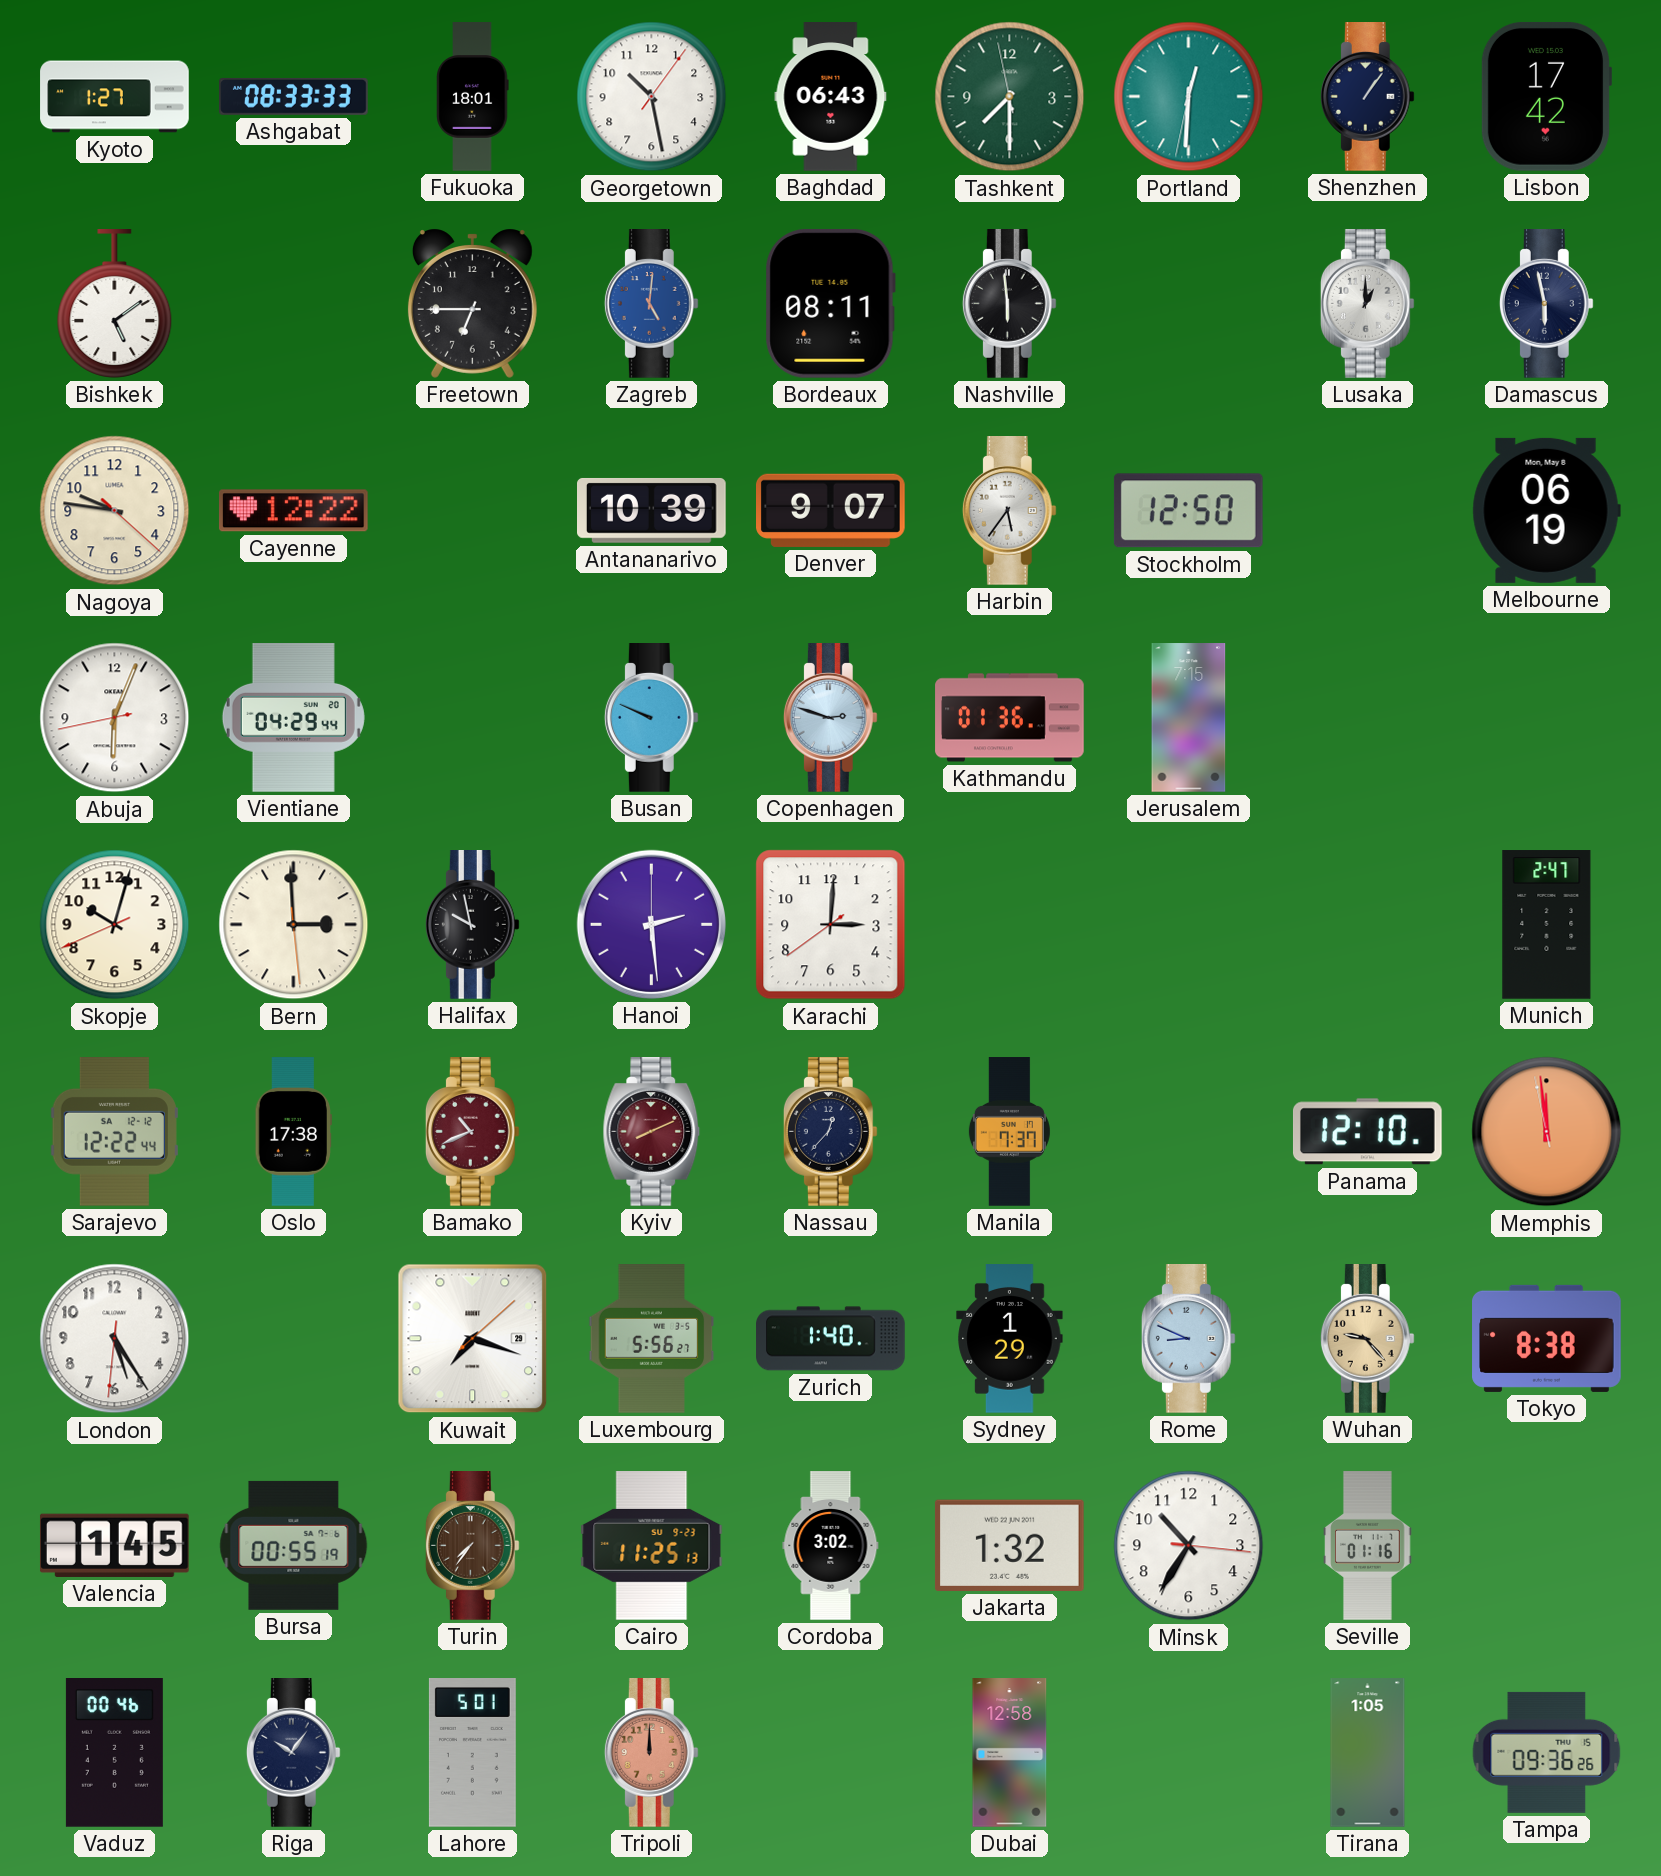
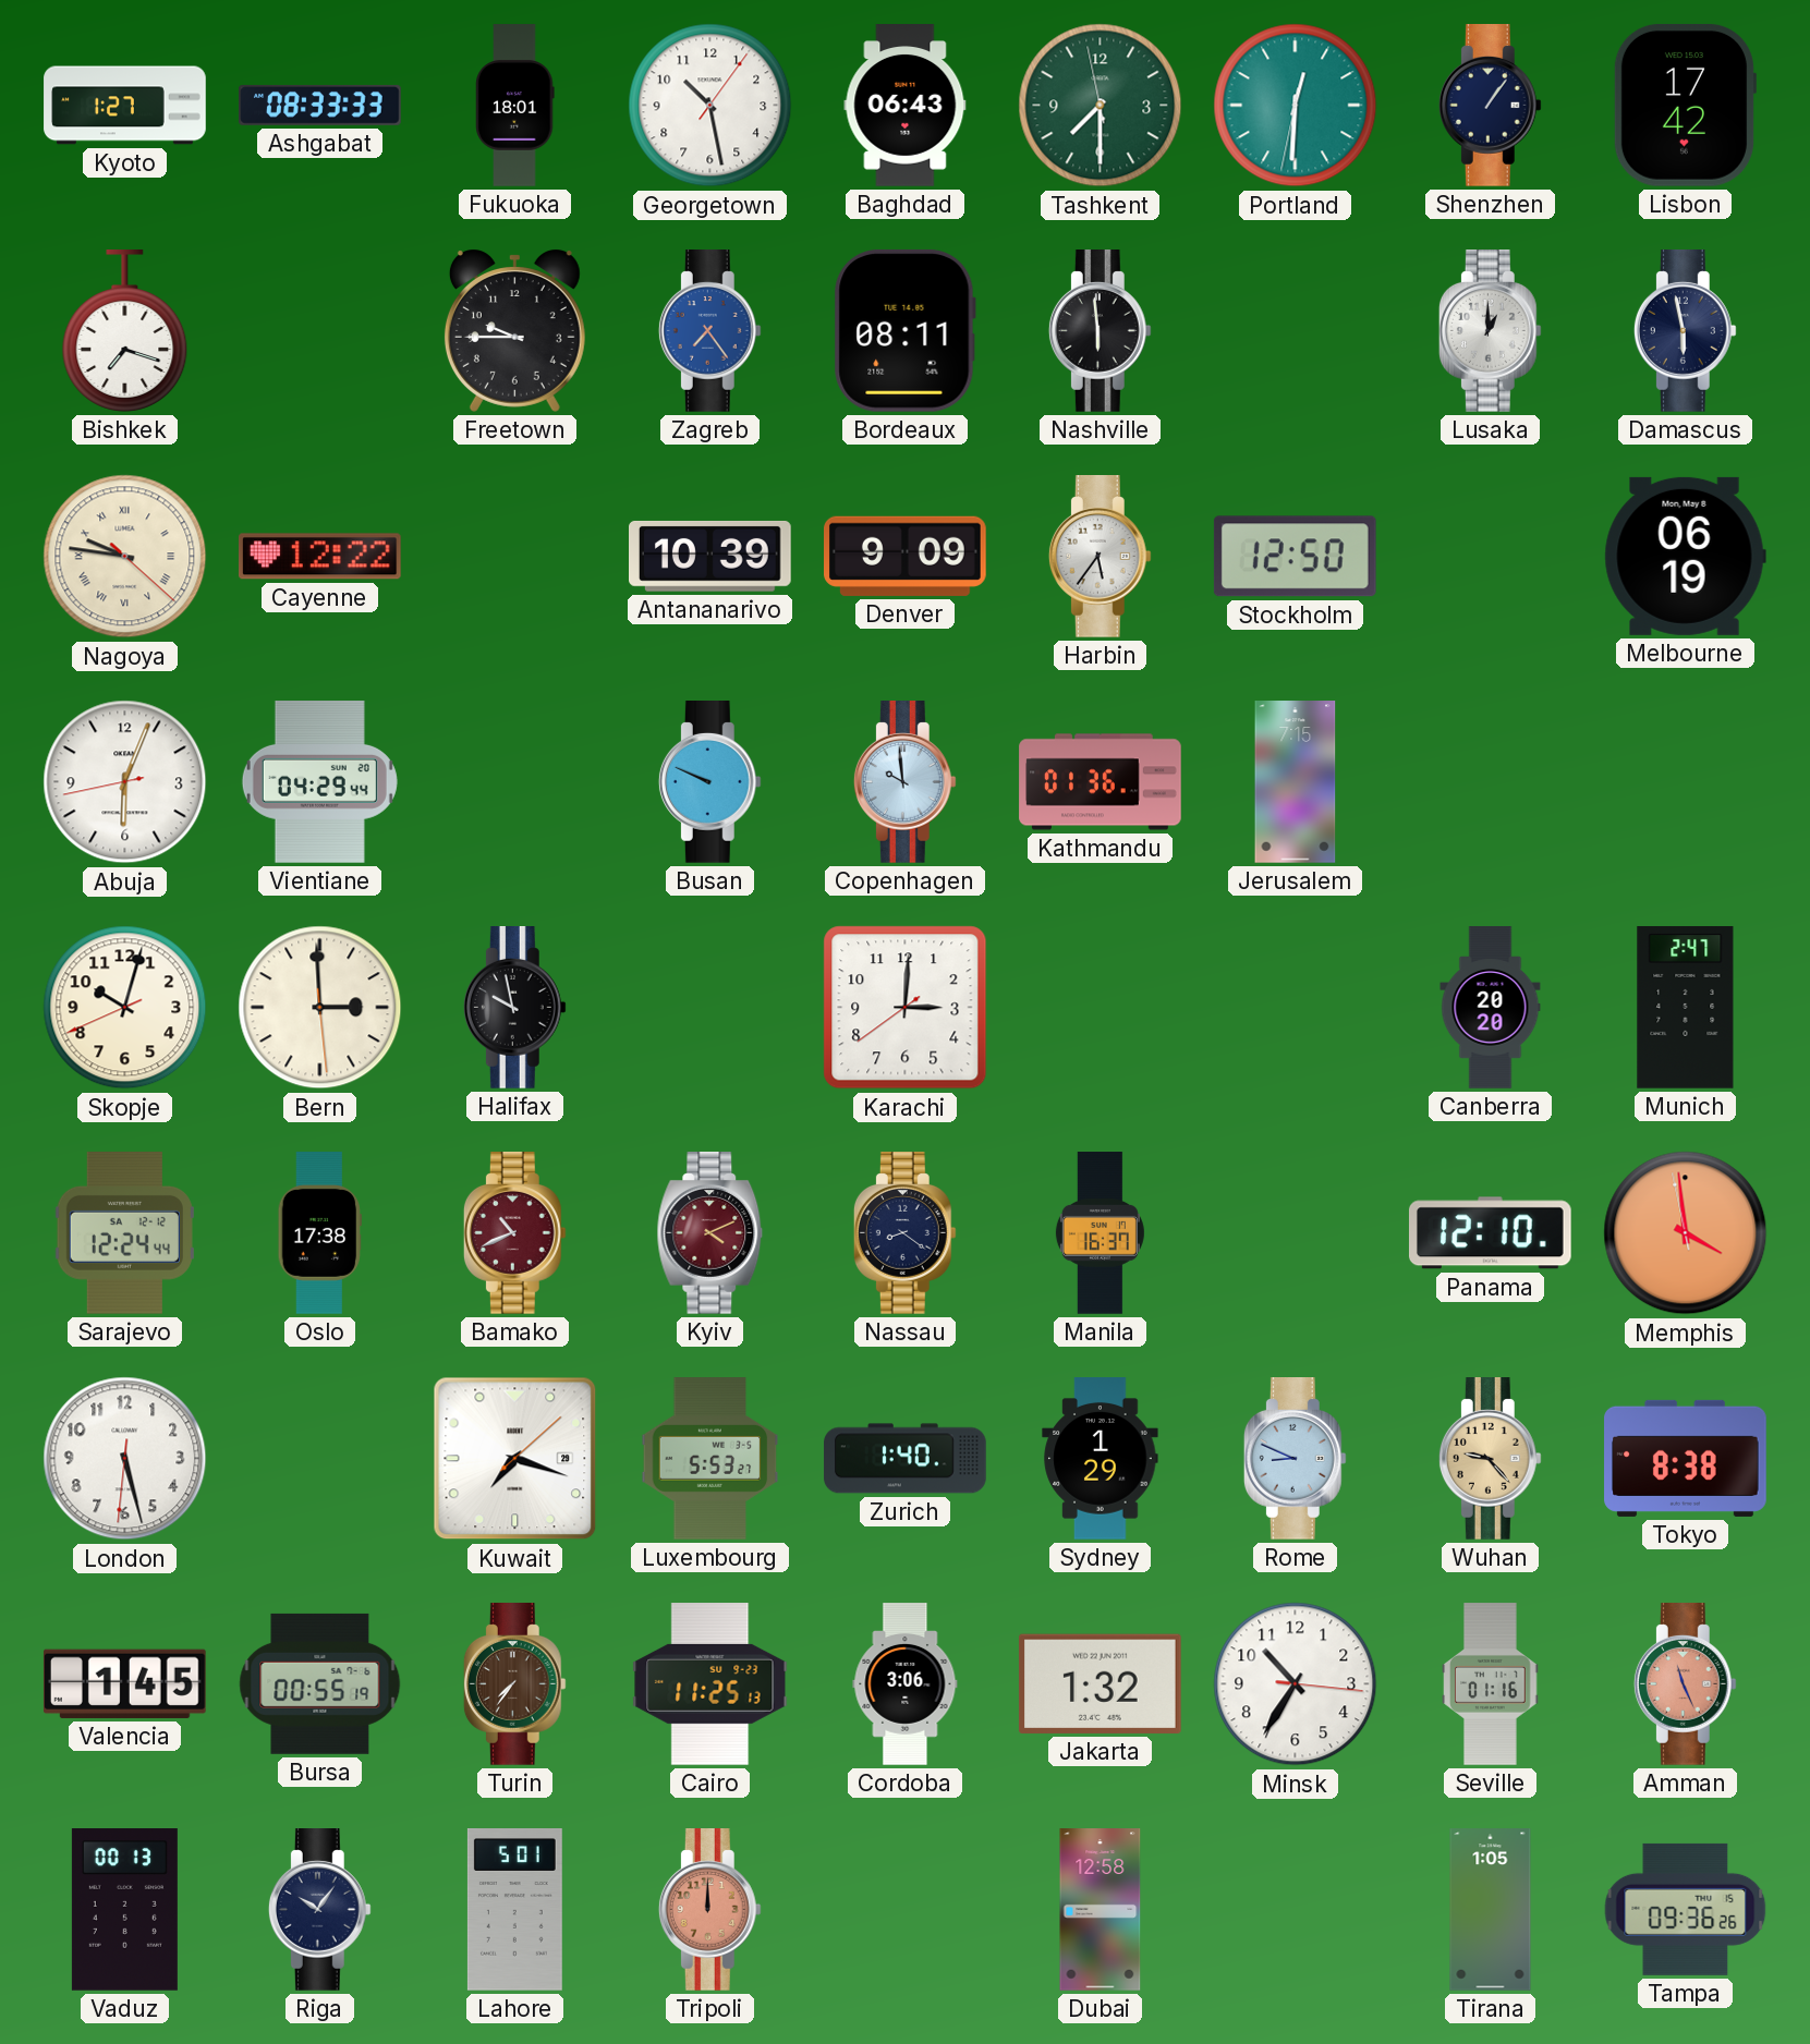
Bishkek: 5:09 -> 7:18 (125, 331)
Freetown: 6:45 -> 9:45 (514, 330)
Zagreb: 5:01 -> 7:24 (709, 331)
Nagoya numerals: Arabic -> Roman (125, 557)
Denver: 9:07 -> 9:09 (906, 556)
Copenhagen: 2:48 -> 9:59 (904, 782)
Hanoi: 2:29 -> none (651, 924)
Canberra: none -> 20:20 (1491, 1008)
Sarajevo: 12:22 -> 12:24 (124, 1233)
Kyiv: 8:11 -> 4:11 (710, 1233)
Nassau: 12:37 -> 8:21 (904, 1233)
Manila: 7:37 -> 16:37 (1100, 1233)
Memphis: 11:58 -> 3:58 (1686, 1233)
London: 5:24 -> 5:27 (125, 1459)
Luxembourg: 5:56 -> 5:53 (710, 1459)
Cordoba: 3:02 -> 3:06 (906, 1684)
Amman: none -> 11:26 (1685, 1684)
Vaduz: 00:46 -> 00:13 (124, 1910)
